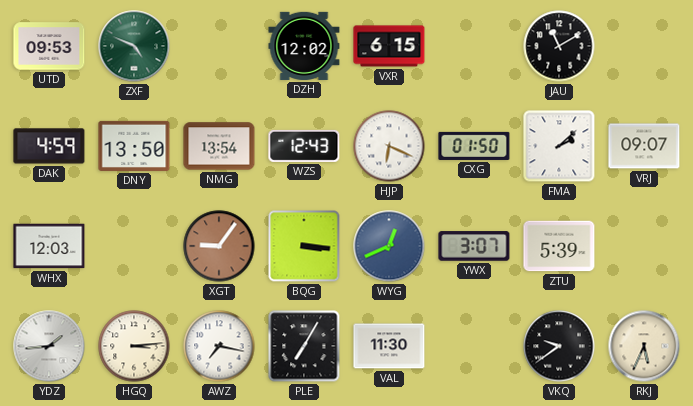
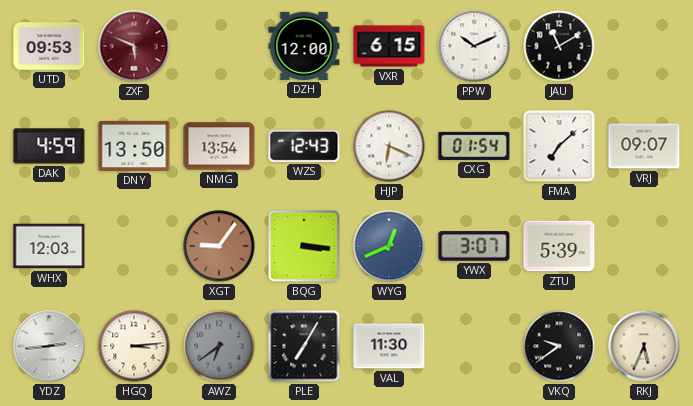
ZXF: 4:49 -> 5:49 (134, 46)
ZXF dial: green -> burgundy (134, 46)
DZH: 12:02 -> 12:00 (304, 46)
PPW: none -> 10:11 (474, 46)
CXG: 01:50 -> 01:54 (474, 146)
FMA: 2:08 -> 7:08 (559, 146)
YDZ: 1:44 -> 2:44 (49, 346)
AWZ: 7:17 -> 6:39 (219, 346)
AWZ dial: white -> grey (219, 346)
